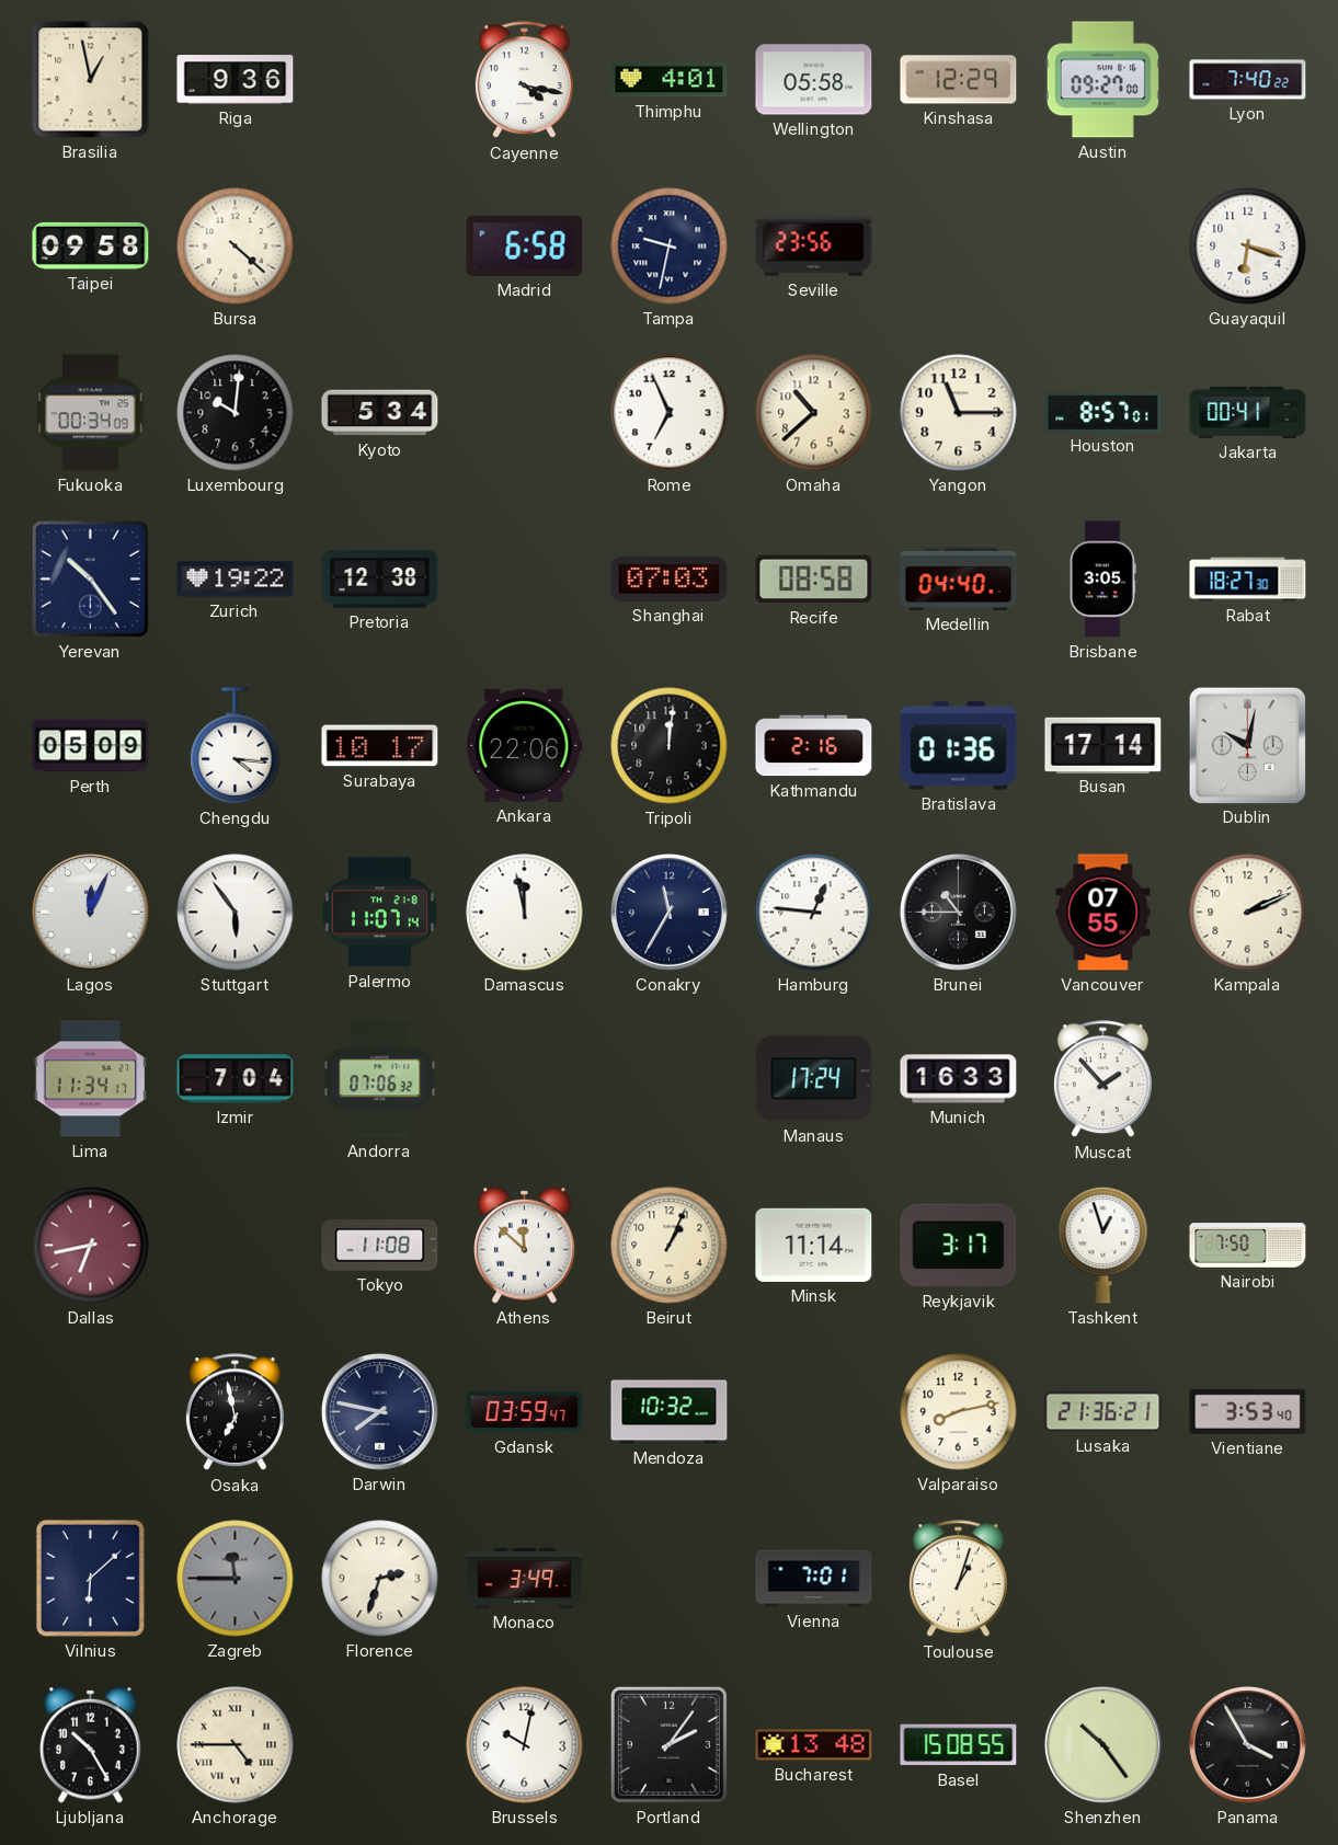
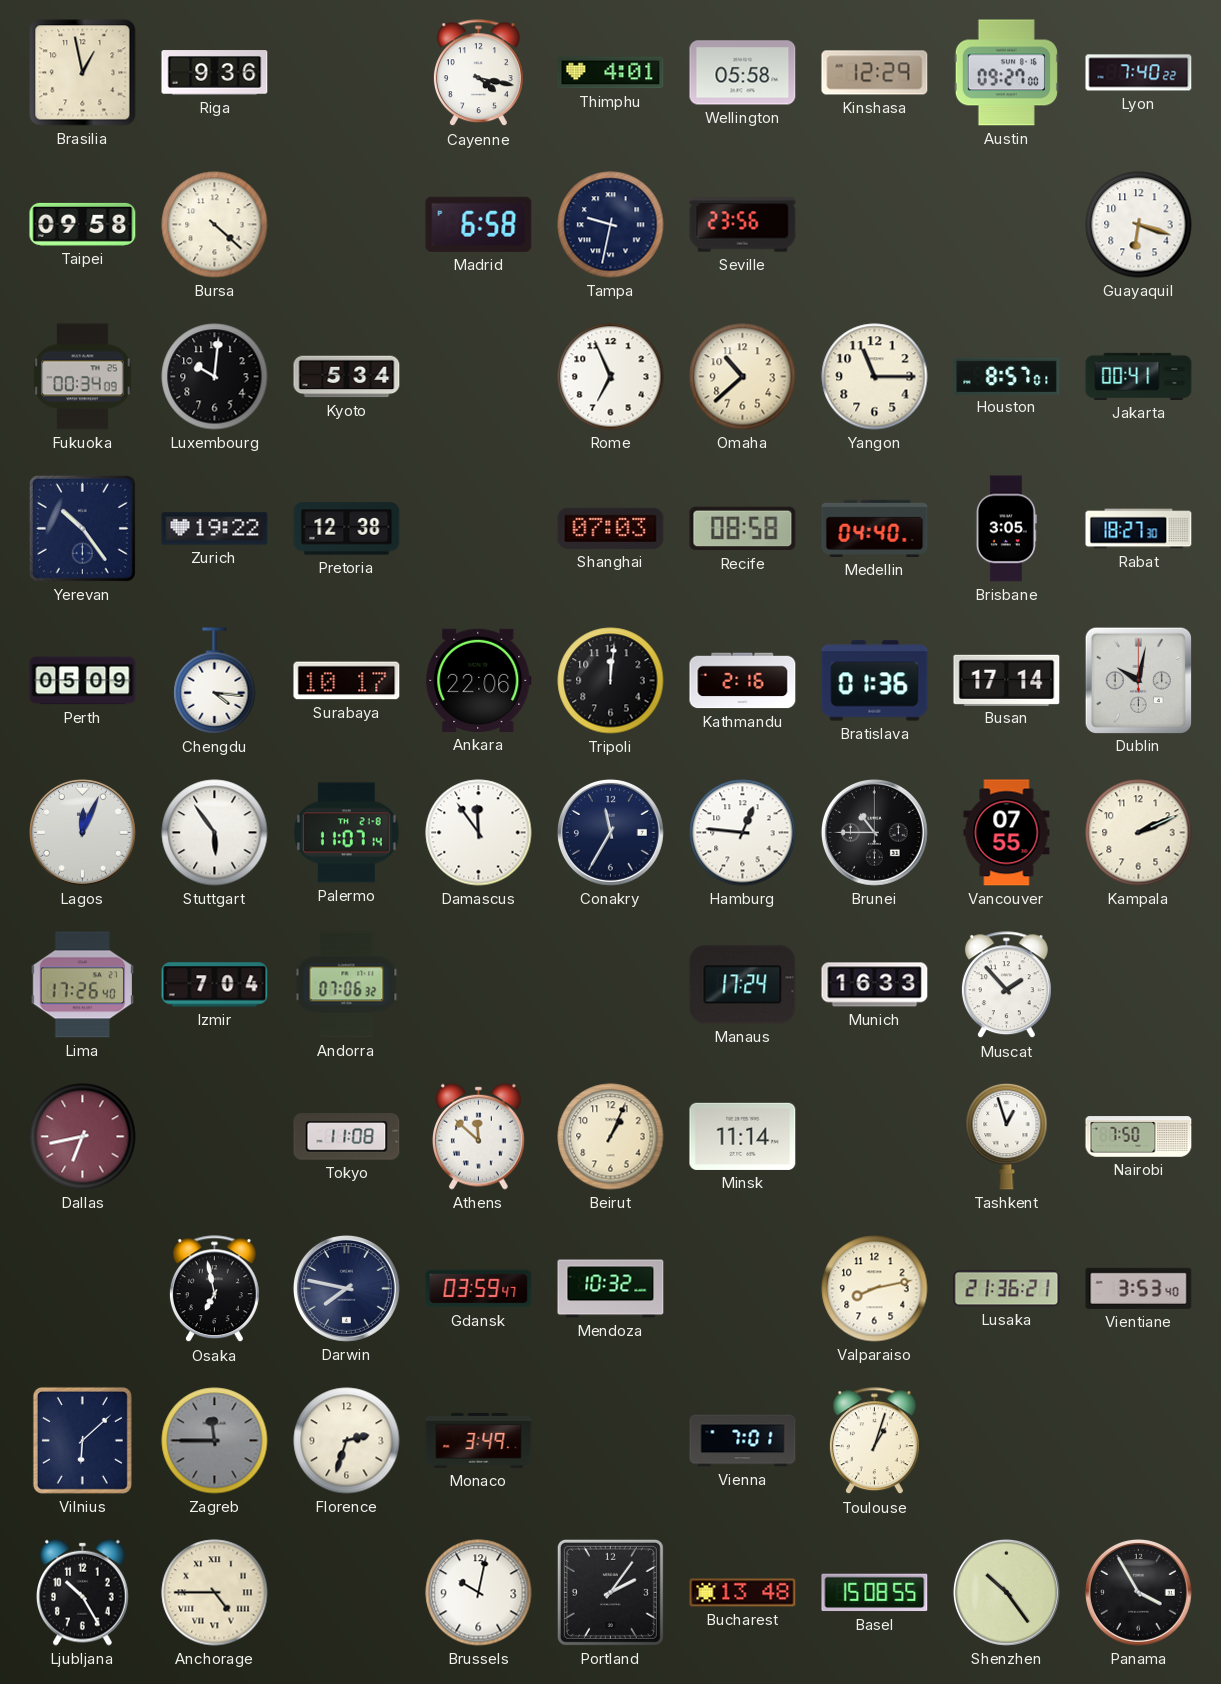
Damascus: 11:58 -> 11:54 (479, 833)
Lima: 11:34 -> 17:26 (82, 985)
Reykjavik: 3:17 -> none (959, 1246)
